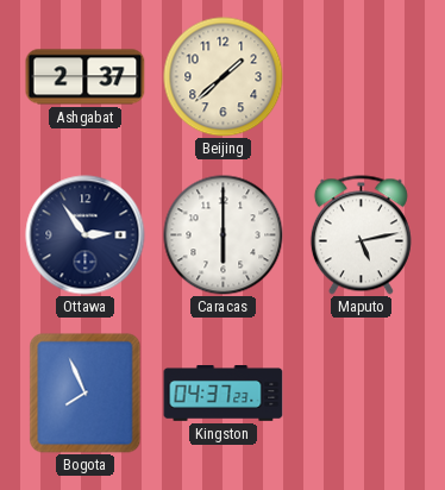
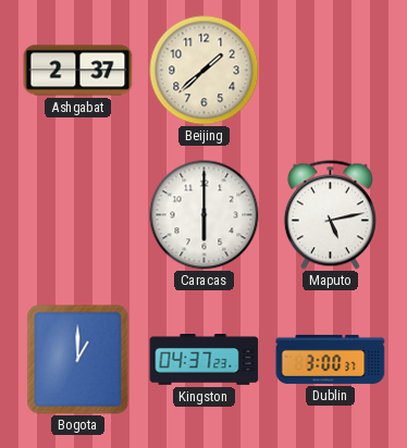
Ottawa: 2:54 -> none (86, 235)
Bogota: 7:56 -> 1:00 (78, 360)
Dublin: none -> 3:00 (331, 359)
